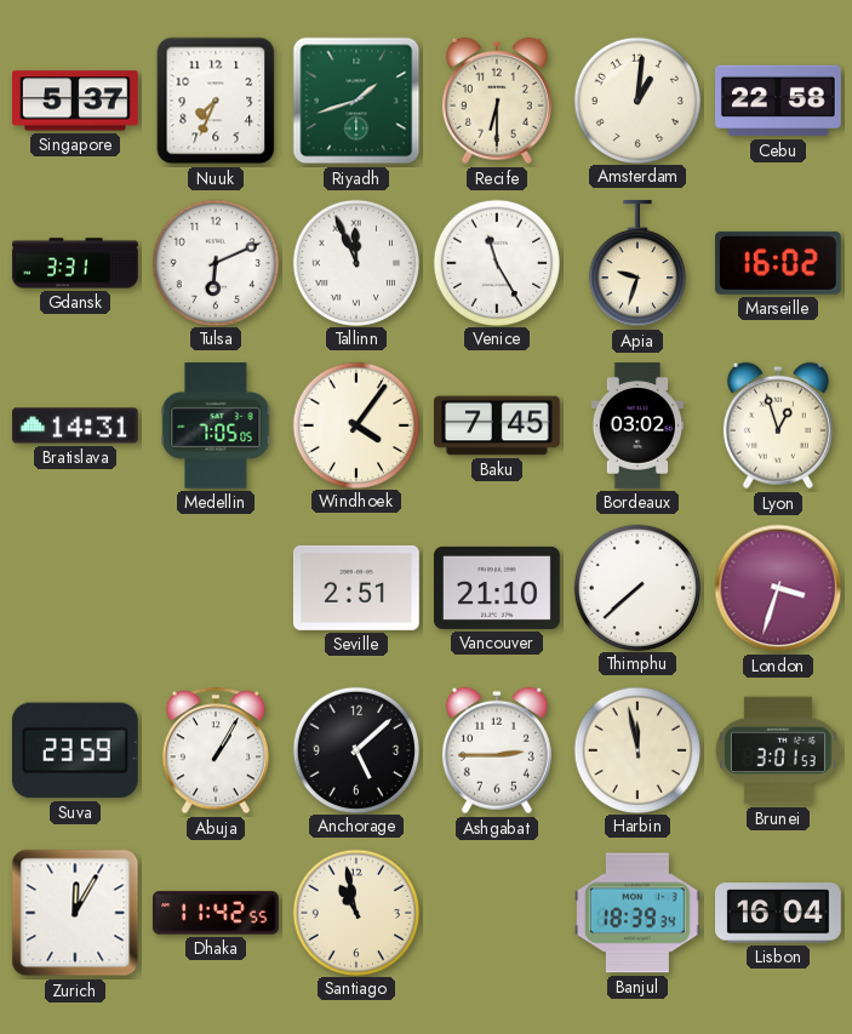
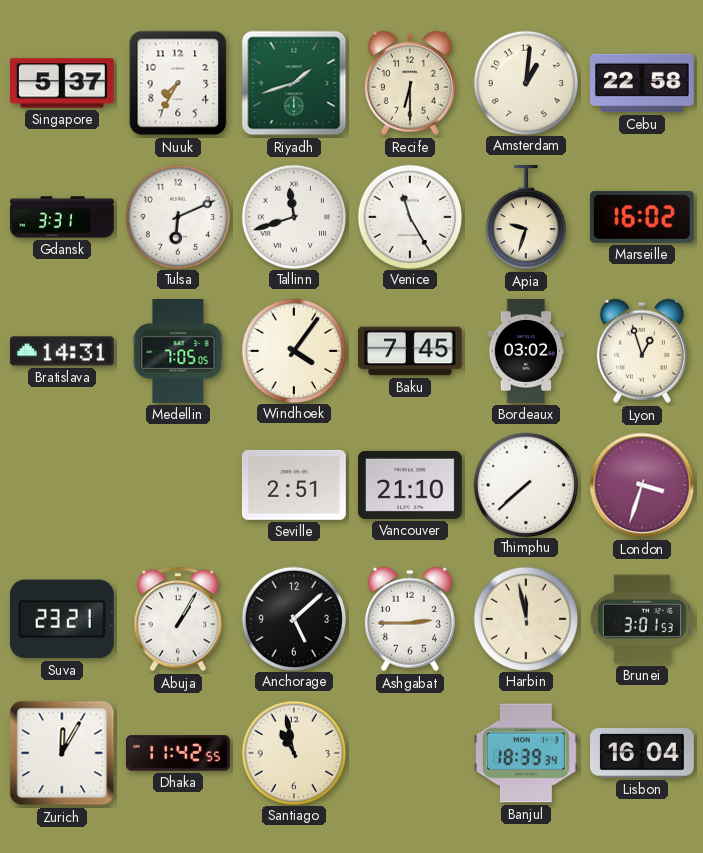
Nuuk: 7:34 -> 7:35 (178, 83)
Tallinn: 11:56 -> 11:42 (293, 216)
Suva: 23:59 -> 23:21 (62, 619)
